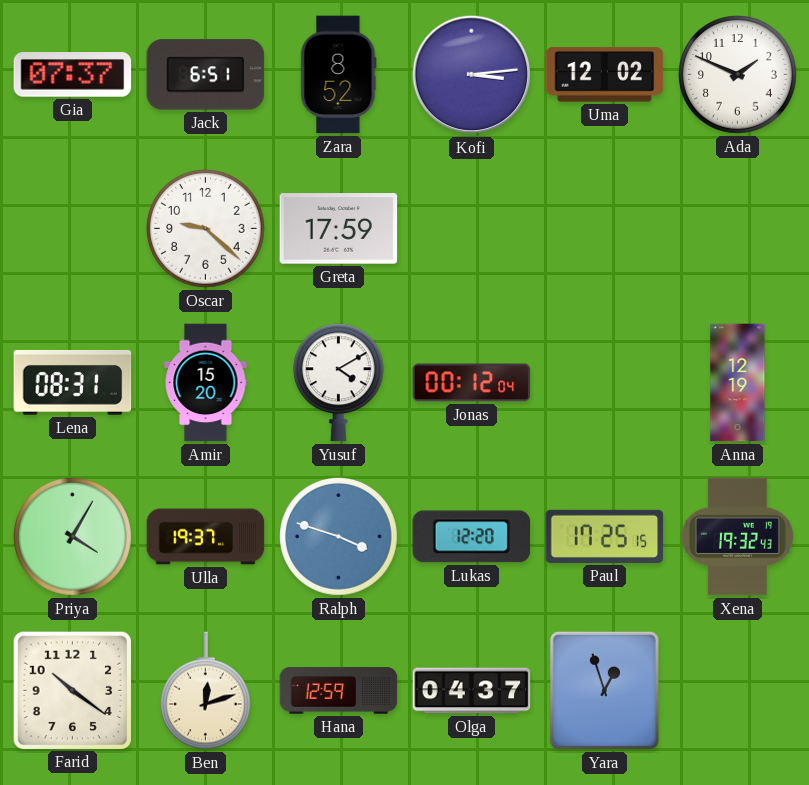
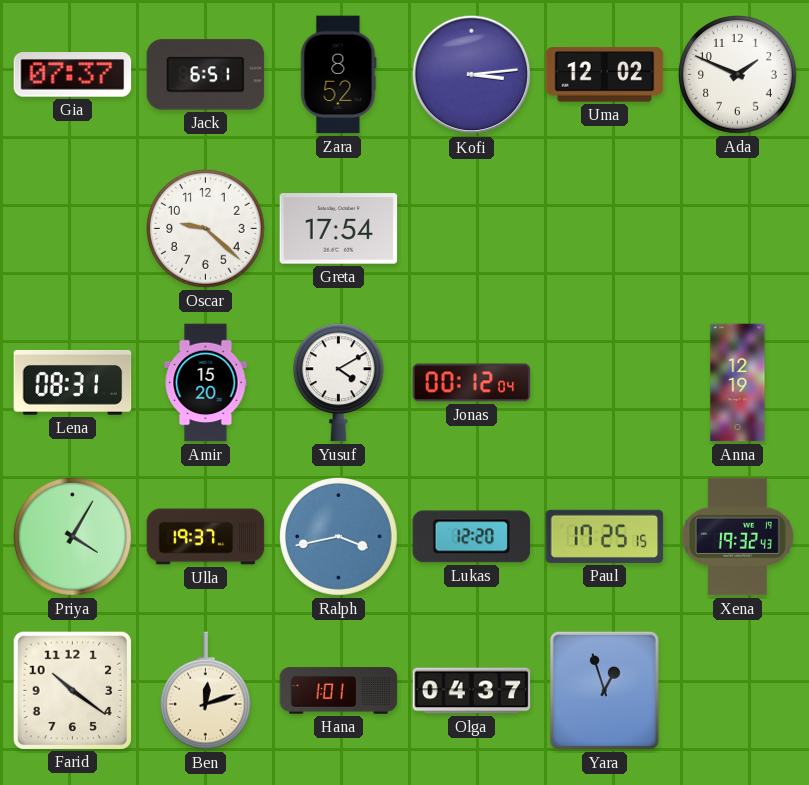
Greta: 17:59 -> 17:54 (339, 229)
Ralph: 3:48 -> 3:43 (339, 537)
Hana: 12:59 -> 1:01 (339, 691)
